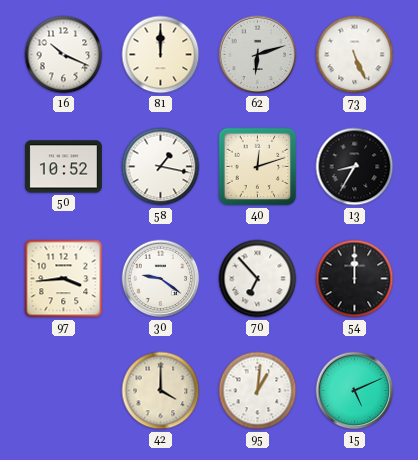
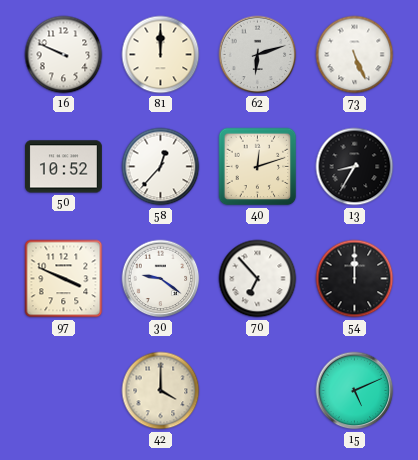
16: 10:19 -> 9:49 (64, 55)
58: 1:17 -> 12:37 (161, 167)
97: 3:44 -> 3:49 (64, 279)
95: 1:01 -> none (258, 391)
